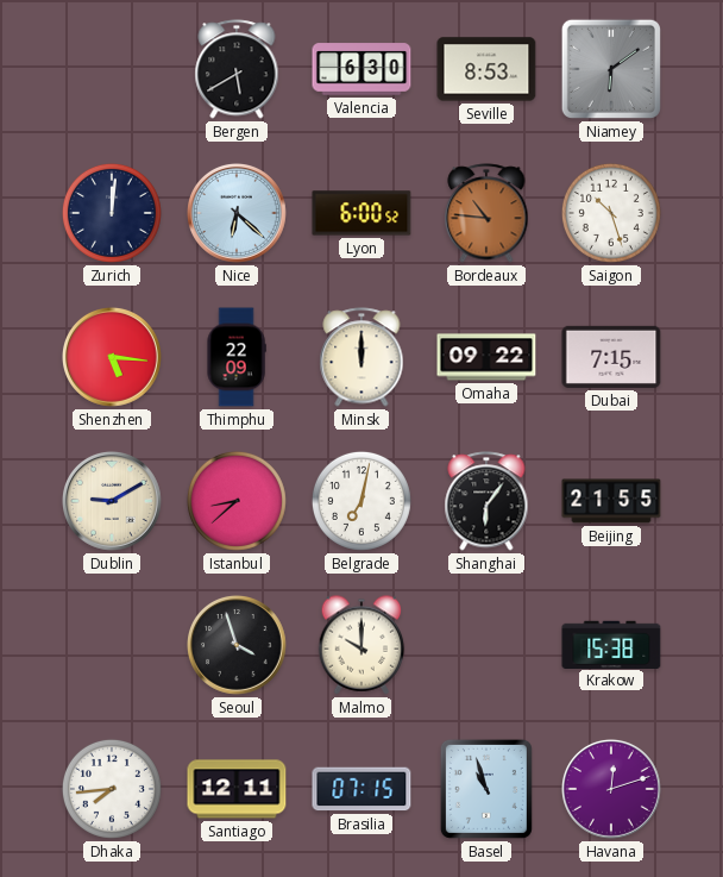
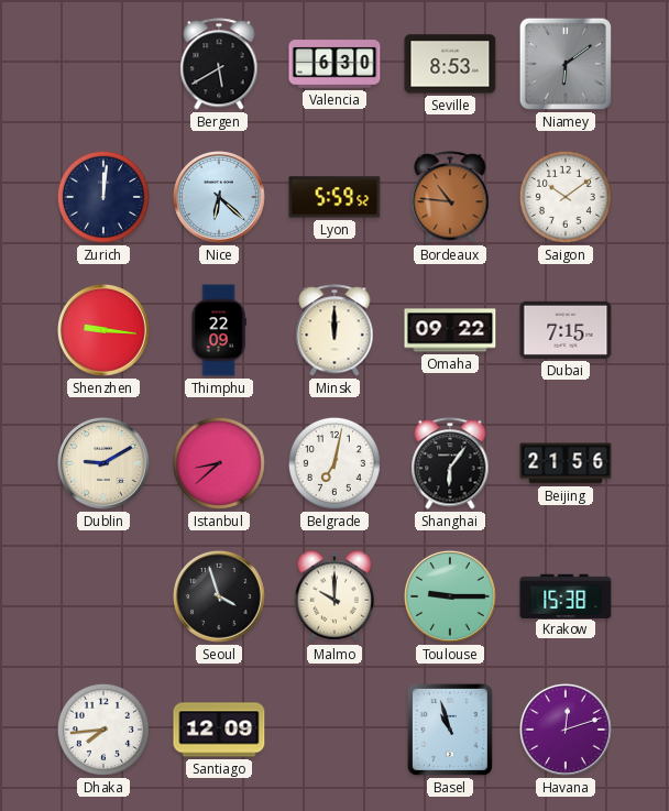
Lyon: 6:00 -> 5:59 (334, 197)
Saigon: 10:27 -> 10:09 (566, 197)
Shenzhen: 5:16 -> 9:16 (105, 331)
Beijing: 21:55 -> 21:56 (566, 463)
Toulouse: none -> 9:15 (451, 598)
Santiago: 12:11 -> 12:09 (219, 730)
Brasilia: 07:15 -> none (361, 789)
